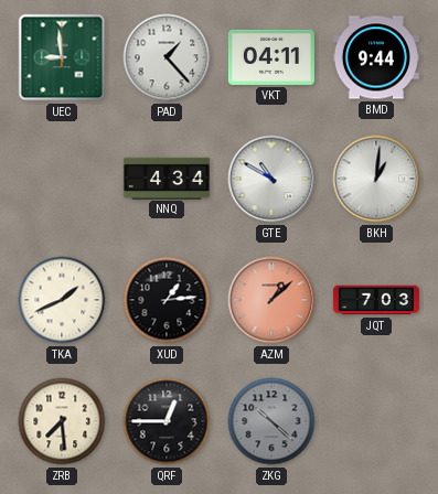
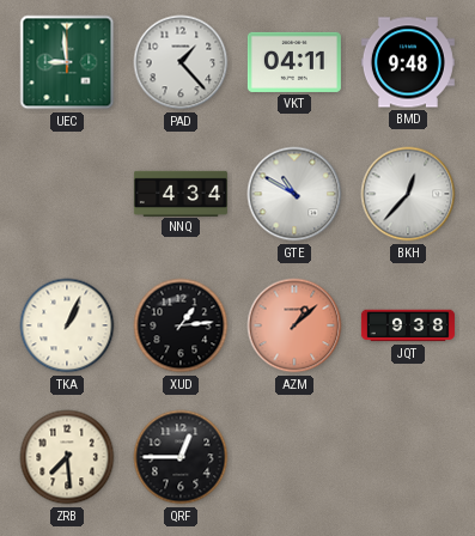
BMD: 9:44 -> 9:48 (408, 62)
BKH: 1:01 -> 12:37 (408, 194)
TKA: 1:41 -> 1:04 (67, 325)
JQT: 7:03 -> 9:38 (408, 325)
ZKG: 10:22 -> none (271, 421)
